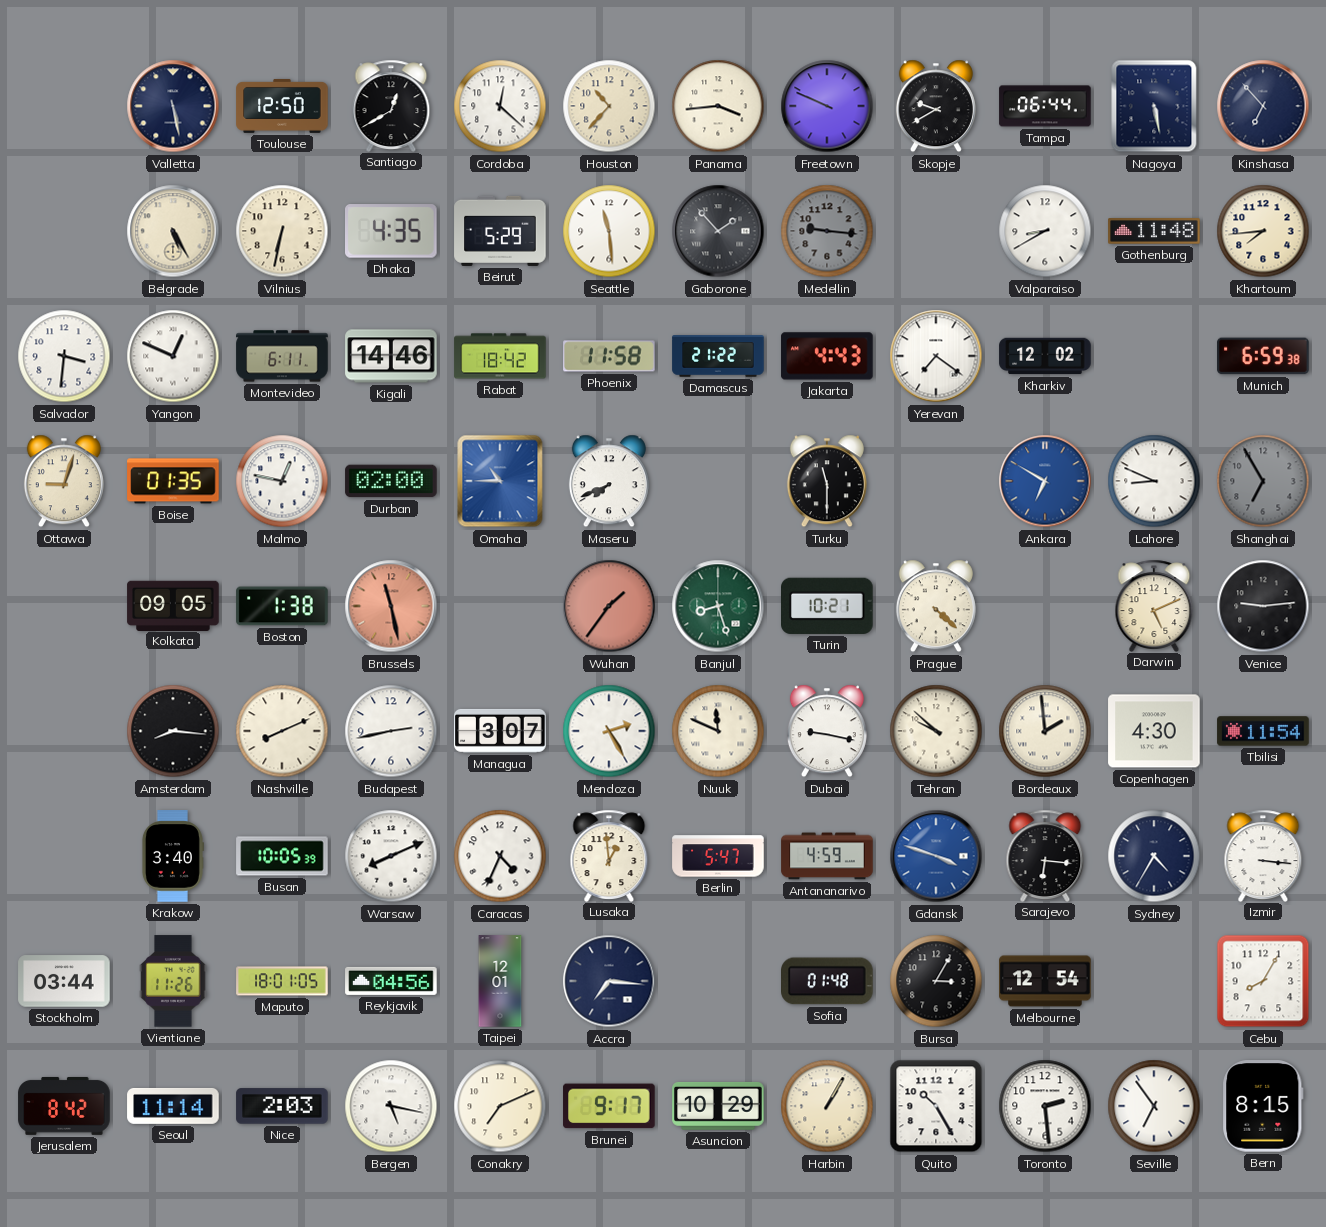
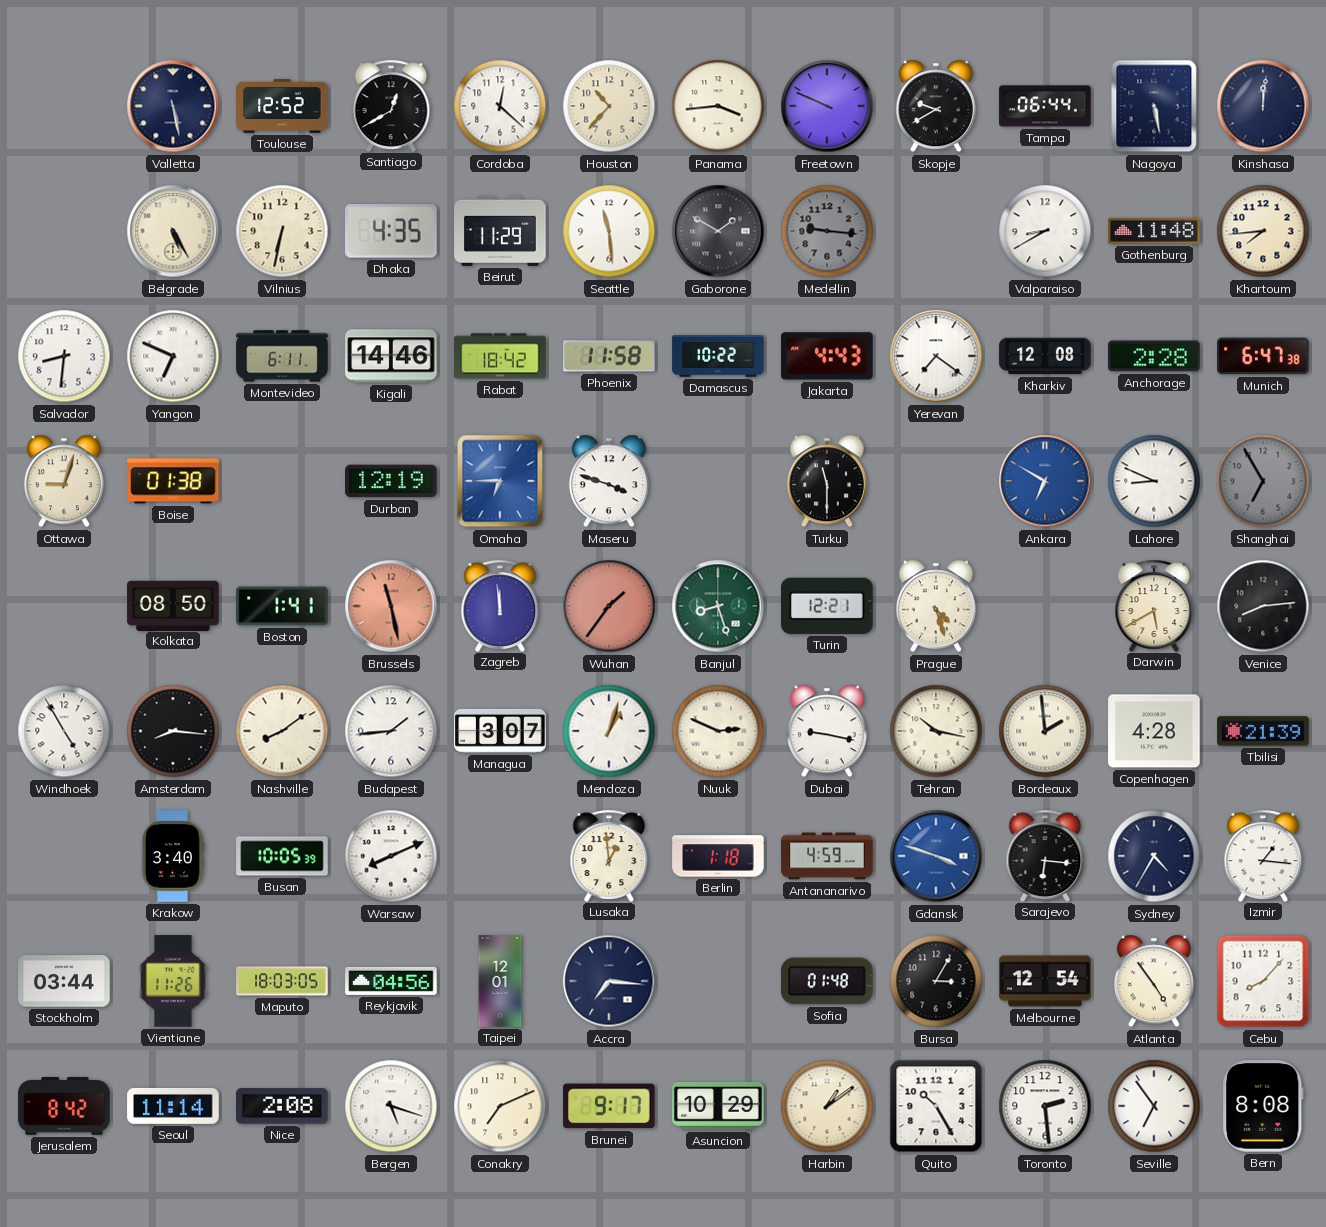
Toulouse: 12:50 -> 12:52 (282, 106)
Kinshasa: 6:53 -> 12:01 (1263, 106)
Beirut: 5:29 -> 11:29 (500, 231)
Gaborone: 1:53 -> 1:50 (718, 231)
Salvador: 3:31 -> 8:31 (64, 356)
Yangon: 12:49 -> 6:49 (173, 356)
Damascus: 21:22 -> 10:22 (718, 356)
Kharkiv: 12:02 -> 12:08 (1045, 356)
Anchorage: none -> 2:28 (1154, 356)
Munich: 6:59 -> 6:47 (1263, 356)
Boise: 01:35 -> 01:38 (173, 481)
Malmo: 12:47 -> none (282, 481)
Durban: 02:00 -> 12:19 (391, 481)
Omaha: 10:45 -> 6:45 (500, 481)
Maseru: 7:41 -> 3:48 (609, 481)
Kolkata: 09:05 -> 08:50 (173, 605)
Boston: 1:38 -> 1:41 (282, 606)
Zagreb: none -> 11:59 (500, 605)
Turin: 10:21 -> 12:21 (828, 606)
Prague: 4:22 -> 4:27 (936, 606)
Darwin: 5:11 -> 5:40 (1154, 605)
Venice: 9:14 -> 8:14 (1263, 606)
Windhoek: none -> 4:55 (64, 731)
Nashville: 8:11 -> 8:09 (282, 731)
Budapest: 2:43 -> 1:44 (391, 731)
Mendoza: 2:25 -> 1:03 (609, 731)
Nuuk: 11:49 -> 2:49 (718, 731)
Tehran: 9:52 -> 10:17 (936, 731)
Copenhagen: 4:30 -> 4:28 (1154, 731)
Tbilisi: 11:54 -> 21:39 (1263, 731)
Caracas: 4:34 -> none (500, 856)
Berlin: 5:47 -> 1:18 (718, 856)
Izmir: 3:16 -> 1:16 (1263, 855)
Maputo: 18:01 -> 18:03 (282, 981)
Atlanta: none -> 4:54 (1154, 981)
Cebu: 8:05 -> 8:07 (1263, 981)
Nice: 2:03 -> 2:08 (282, 1106)
Bergen: 5:17 -> 5:18 (391, 1106)
Harbin: 1:05 -> 1:09 (827, 1106)
Bern: 8:15 -> 8:08 (1263, 1106)
